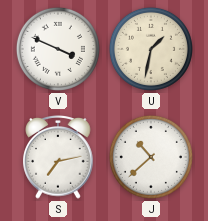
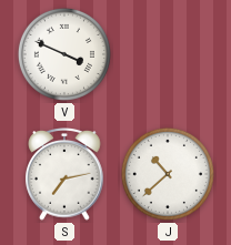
U: 1:32 -> none (151, 49)
